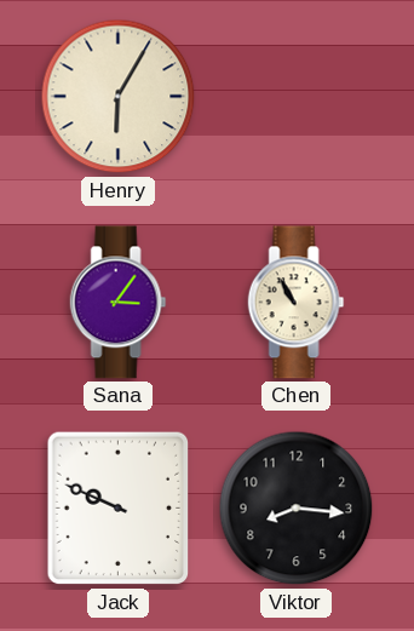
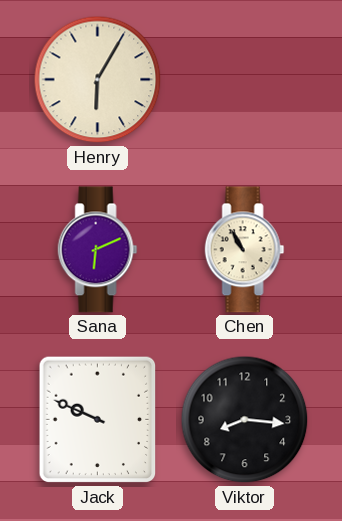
Sana: 3:06 -> 6:11 (98, 250)
